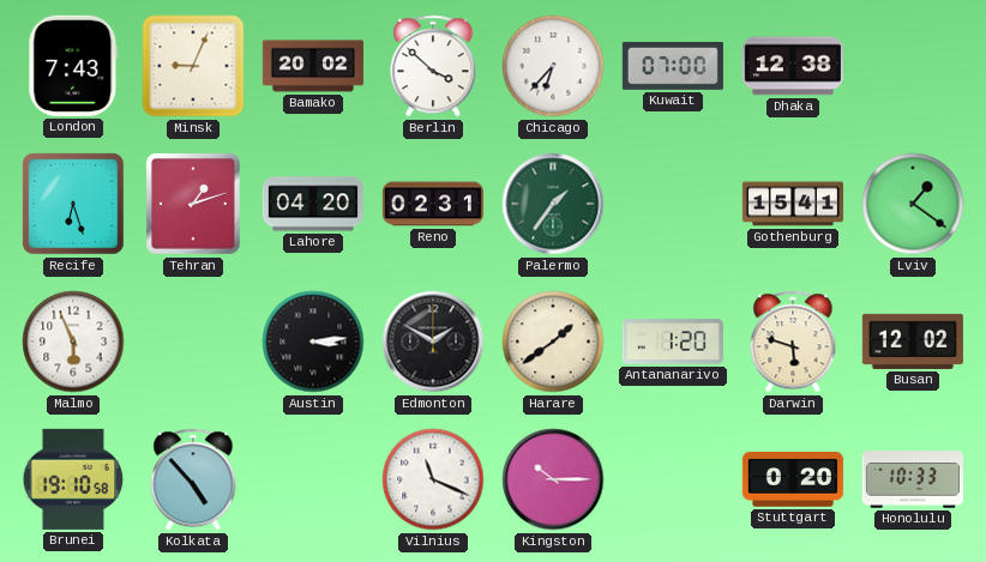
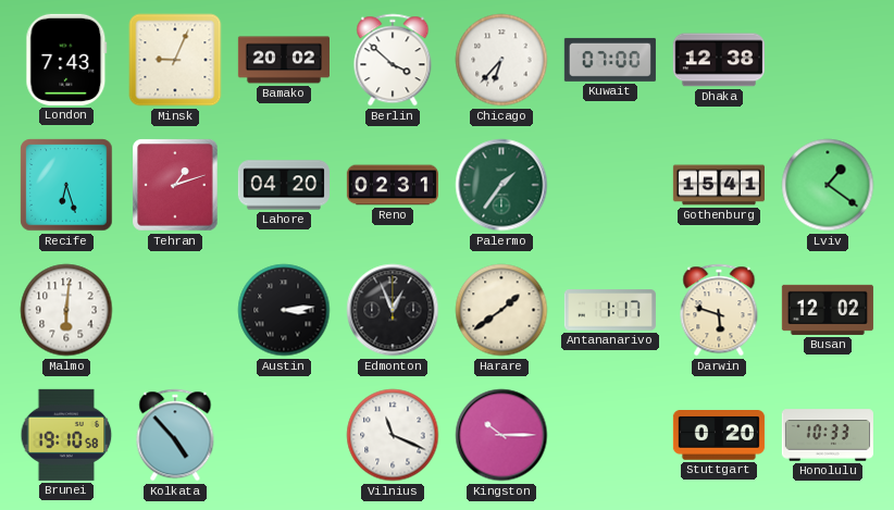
Malmo: 5:56 -> 6:01 (66, 310)
Edmonton: 1:50 -> 12:56 (393, 310)
Antananarivo: 1:20 -> 1:17 (610, 310)
